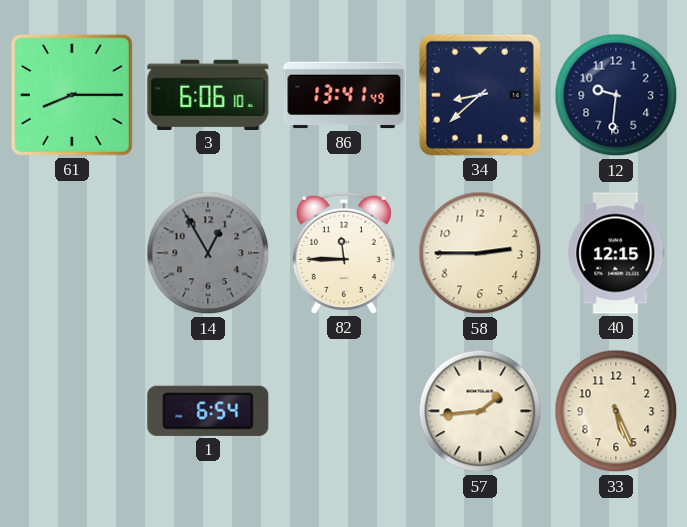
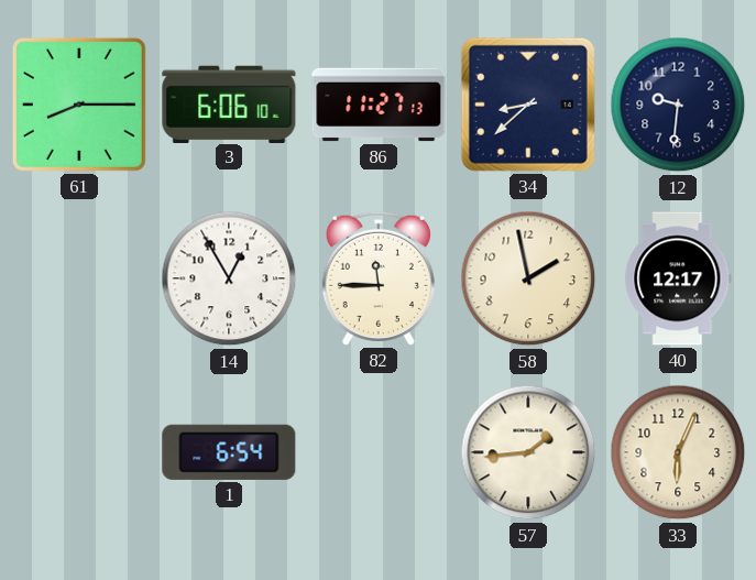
86: 13:41 -> 11:27 (379, 105)
14 dial: grey -> white (229, 278)
58: 2:45 -> 1:58 (528, 278)
40: 12:15 -> 12:17 (678, 278)
33: 5:26 -> 6:04 (678, 452)
